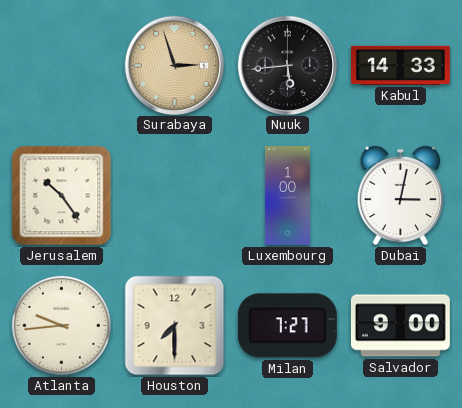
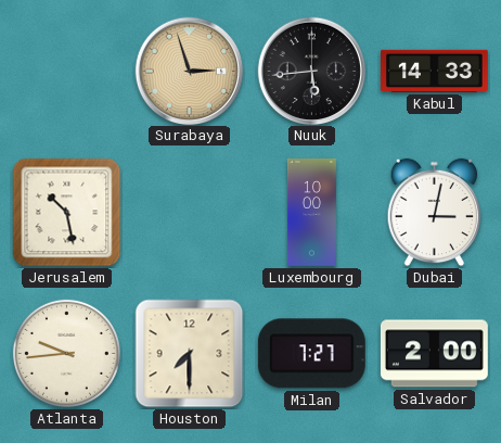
Jerusalem: 10:24 -> 10:28 (67, 213)
Luxembourg: 1:00 -> 10:00 (311, 213)
Salvador: 9:00 -> 2:00 (434, 354)
